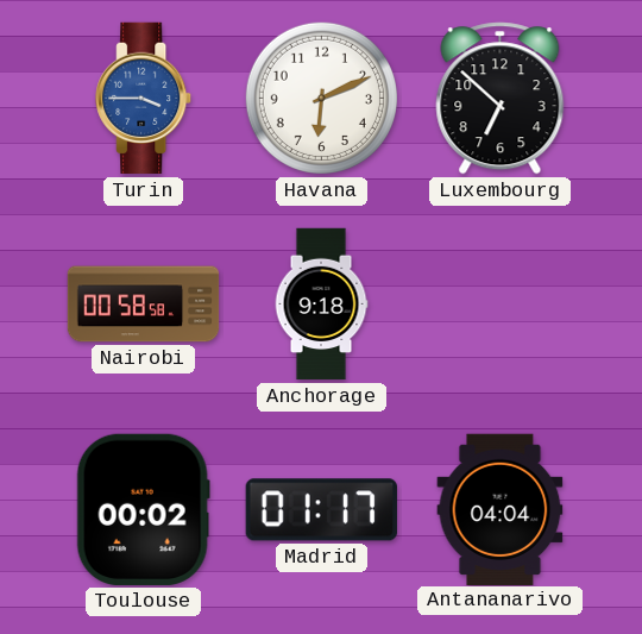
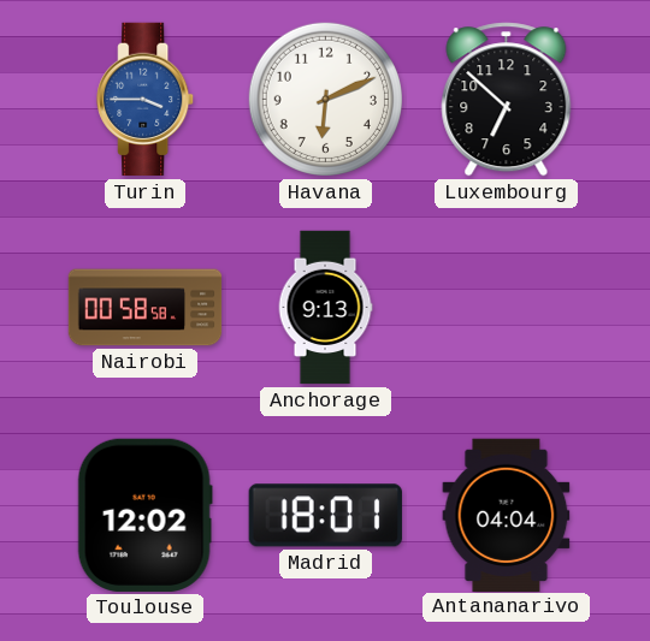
Anchorage: 9:18 -> 9:13 (325, 308)
Toulouse: 00:02 -> 12:02 (144, 515)
Madrid: 01:17 -> 18:01 (325, 516)
